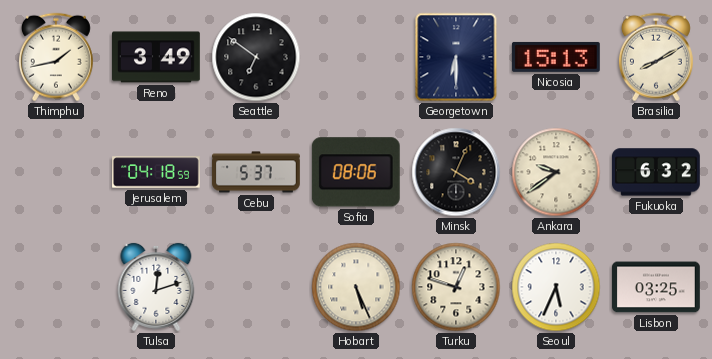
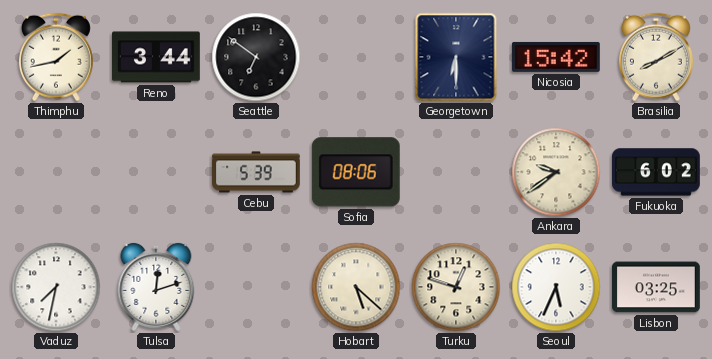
Reno: 3:49 -> 3:44 (157, 57)
Nicosia: 15:13 -> 15:42 (556, 57)
Jerusalem: 04:18 -> none (157, 172)
Cebu: 5:37 -> 5:39 (256, 172)
Minsk: 4:04 -> none (456, 172)
Fukuoka: 6:32 -> 6:02 (657, 172)
Vaduz: none -> 7:32 (56, 287)
Hobart: 5:26 -> 5:22 (356, 287)
